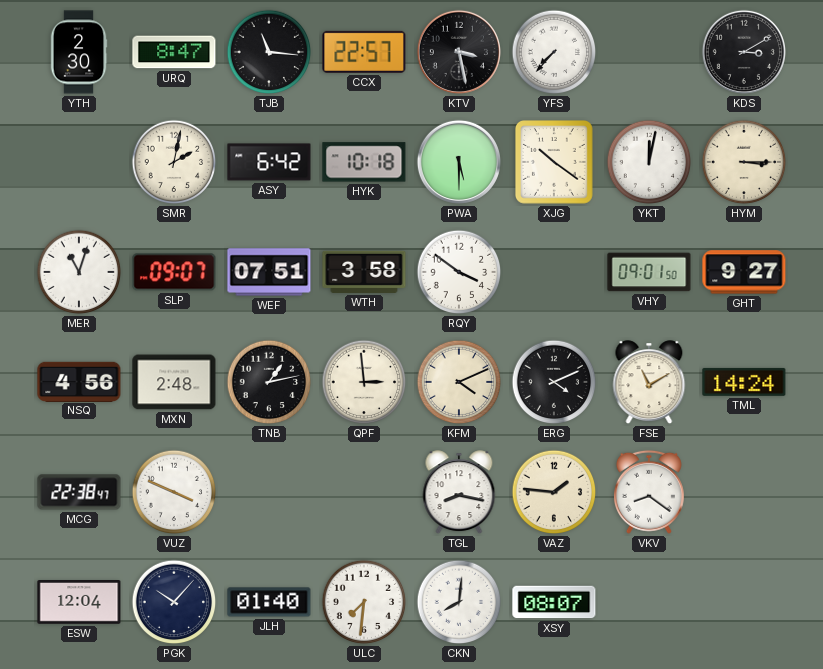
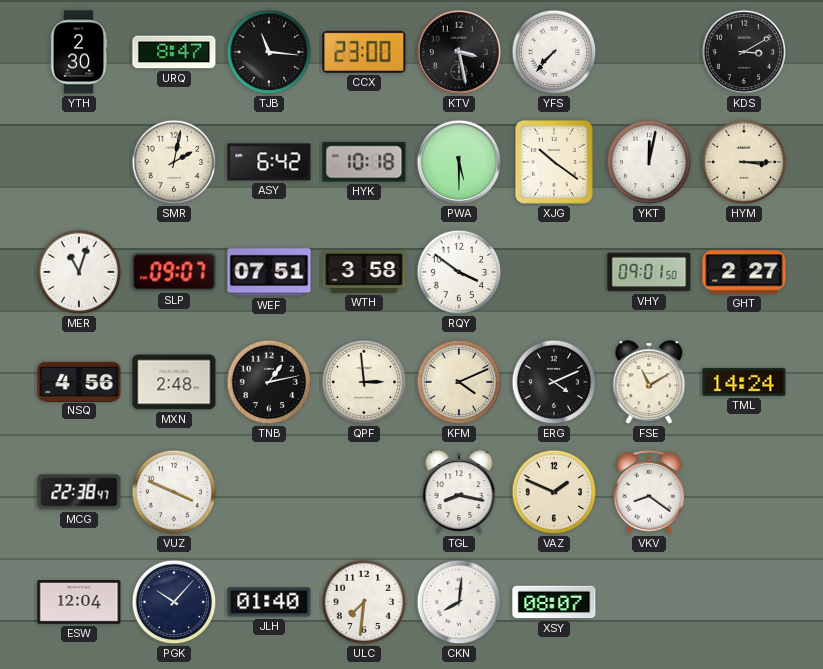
CCX: 22:57 -> 23:00 (364, 52)
GHT: 9:27 -> 2:27 (744, 272)
VAZ: 1:46 -> 1:49 (554, 492)
